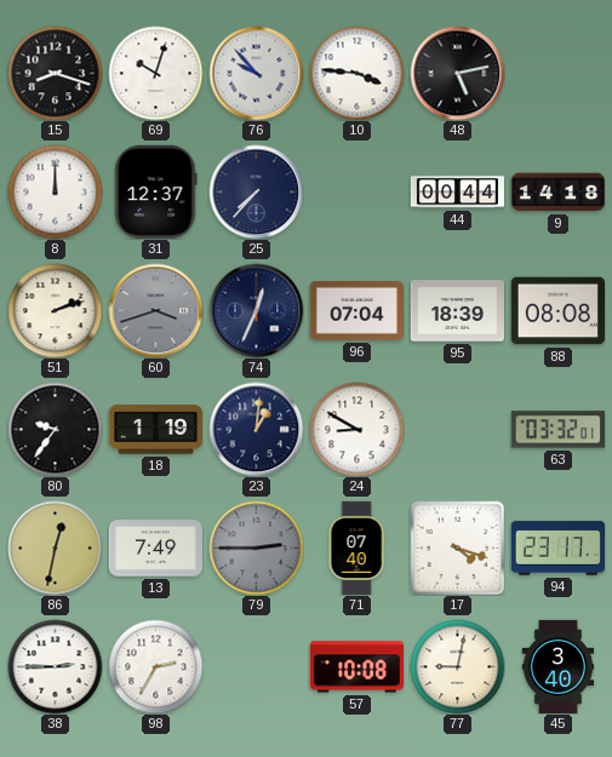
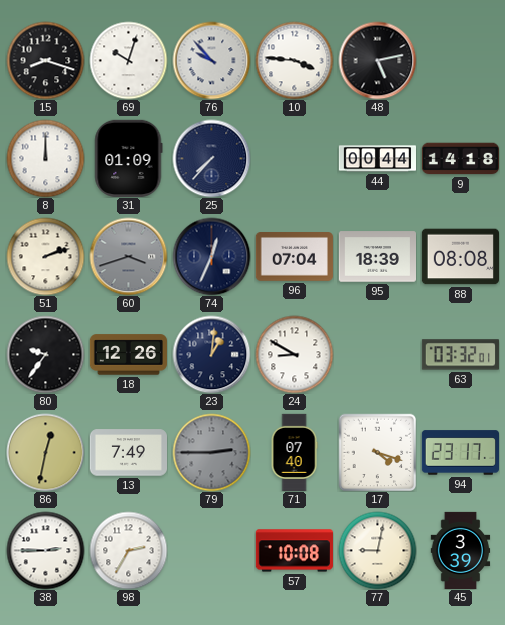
31: 12:37 -> 01:09 (129, 158)
18: 1:19 -> 12:26 (128, 355)
45: 3:40 -> 3:39 (461, 550)
